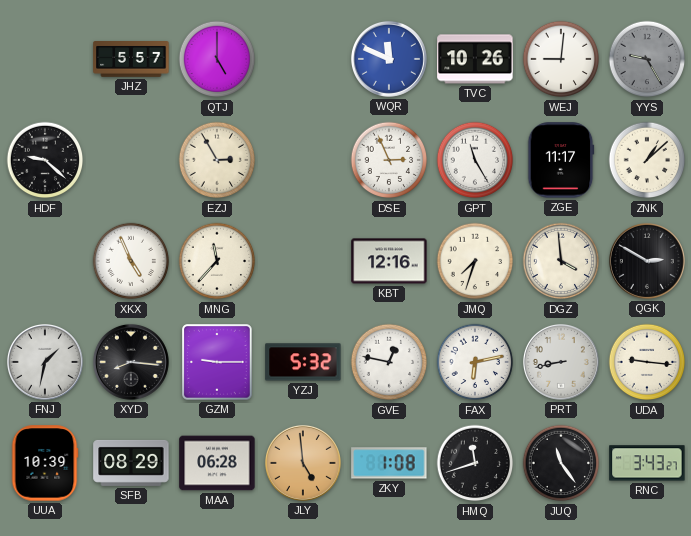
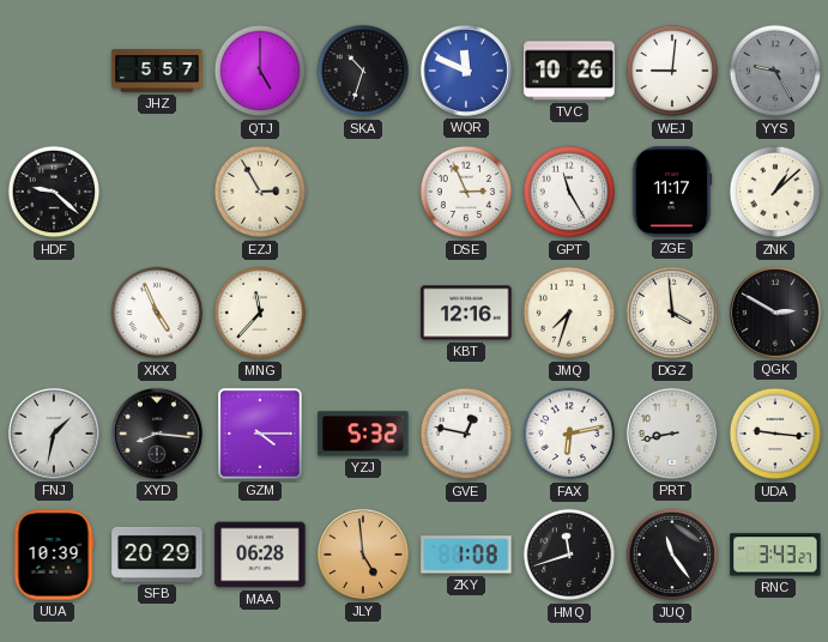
SKA: none -> 10:33 (363, 71)
GZM: 9:15 -> 4:15 (260, 434)
SFB: 08:29 -> 20:29 (157, 555)
